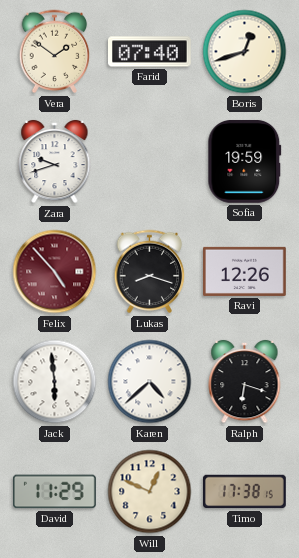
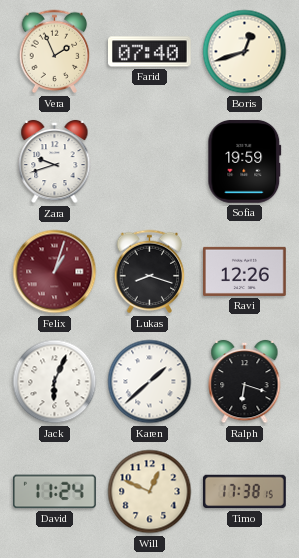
Vera: 1:51 -> 1:56 (55, 52)
Felix: 4:53 -> 1:03 (55, 272)
Jack: 5:59 -> 6:04 (55, 382)
Karen: 4:38 -> 1:38 (150, 382)
David: 11:29 -> 11:24 (55, 492)
